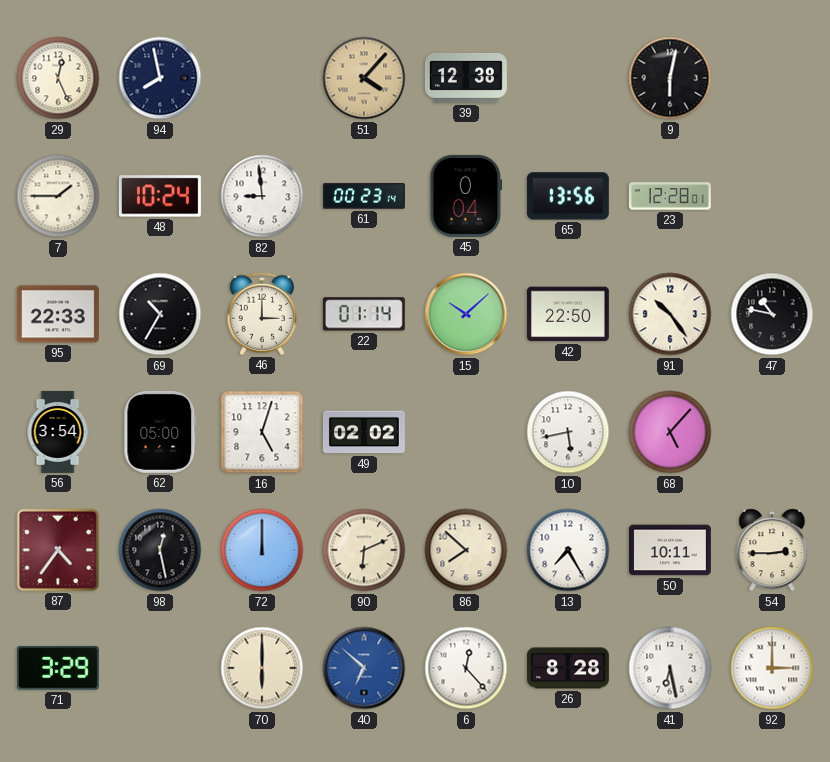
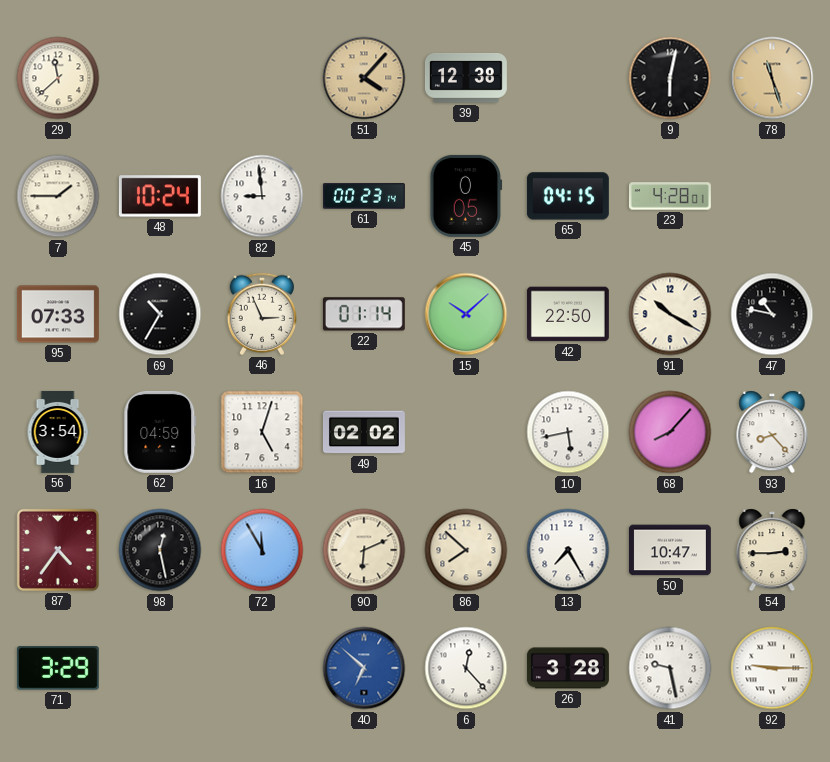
29: 12:26 -> 11:38 (58, 78)
94: 7:58 -> none (160, 78)
78: none -> 11:27 (772, 78)
45: 0:04 -> 0:05 (466, 196)
65: 13:56 -> 04:15 (568, 196)
23: 12:28 -> 4:28 (670, 196)
95: 22:33 -> 07:33 (58, 314)
46: 3:00 -> 2:56 (261, 314)
91: 10:24 -> 10:20 (670, 314)
62: 05:00 -> 04:59 (160, 432)
68: 5:07 -> 8:07 (670, 432)
93: none -> 8:23 (772, 432)
72: 12:00 -> 11:55 (262, 550)
50: 10:11 -> 10:47 (670, 550)
70: 6:00 -> none (262, 668)
26: 8:28 -> 3:28 (568, 668)
41: 6:28 -> 9:28 (670, 668)
92: 3:00 -> 9:15 (772, 668)
